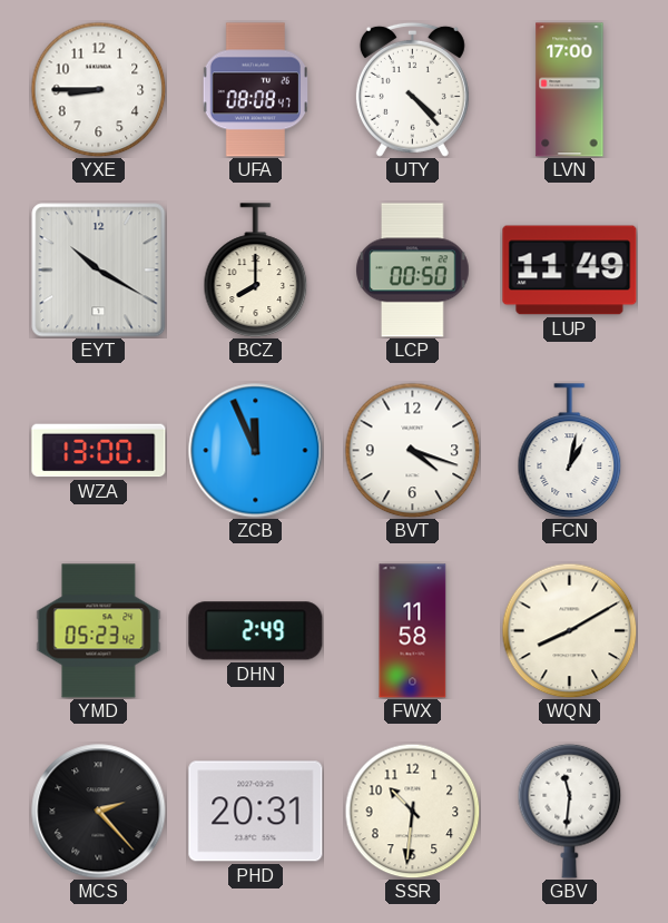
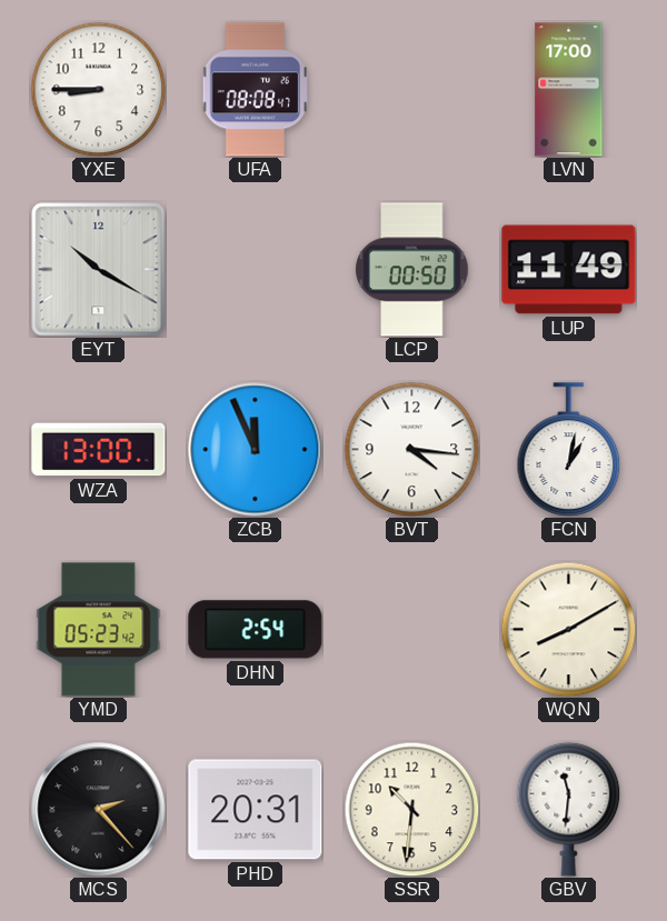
UTY: 4:23 -> none (412, 89)
BCZ: 8:00 -> none (256, 271)
BVT: 4:18 -> 4:16 (411, 449)
DHN: 2:49 -> 2:54 (256, 630)
FWX: 11:58 -> none (413, 631)
